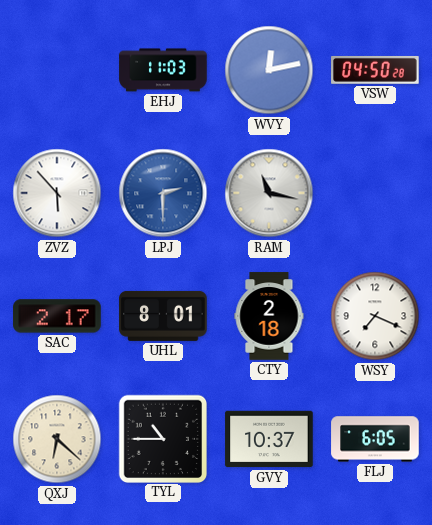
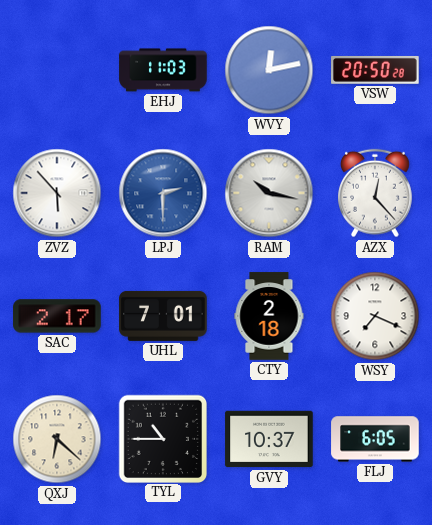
VSW: 04:50 -> 20:50 (375, 70)
RAM: 11:17 -> 10:17 (269, 193)
AZX: none -> 12:23 (376, 193)
UHL: 8:01 -> 7:01 (163, 316)
